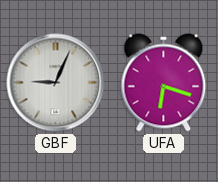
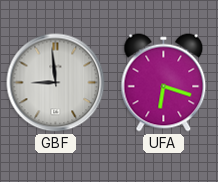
GBF: 9:04 -> 8:59 (56, 83)
